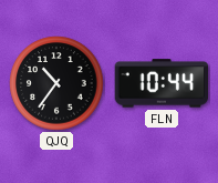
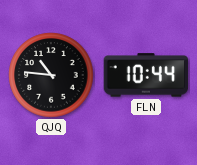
QJQ: 10:36 -> 10:46 (51, 75)
